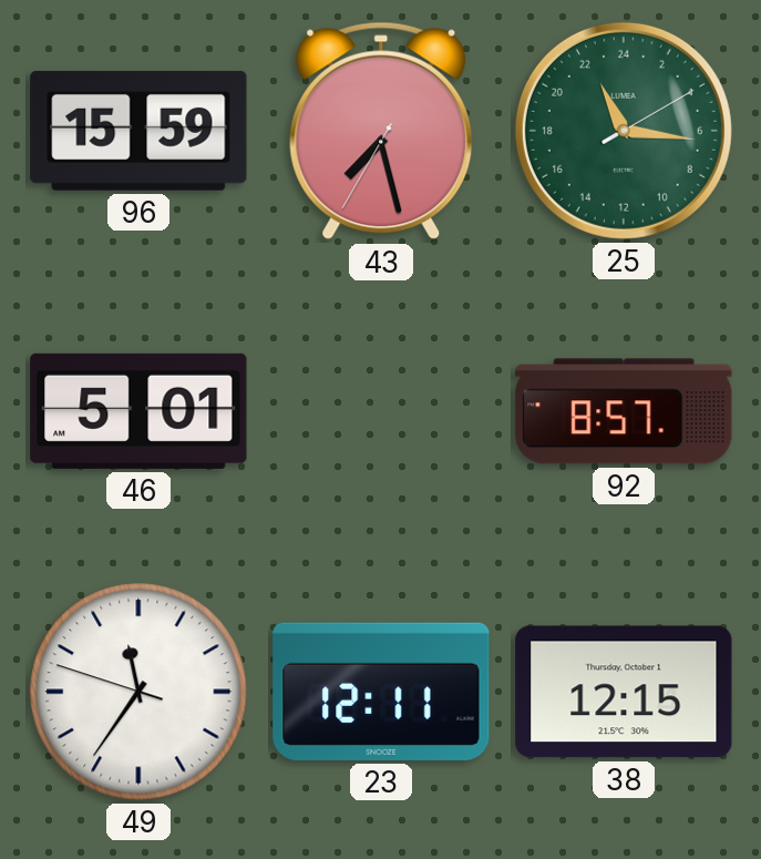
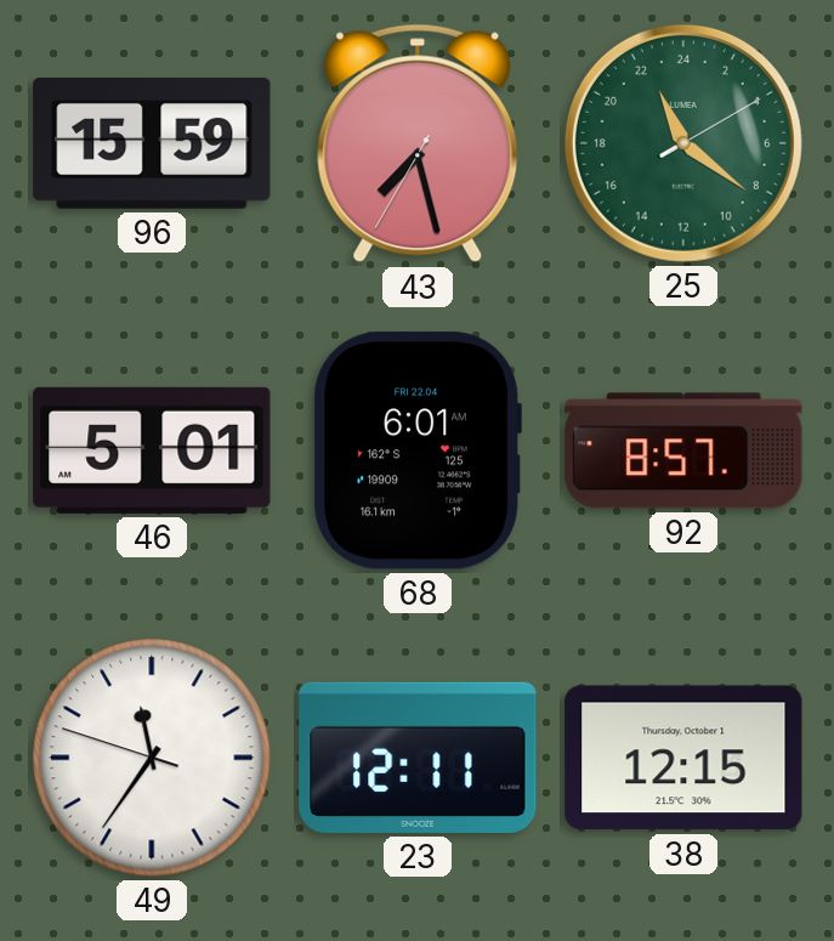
25: 22:16 -> 22:21 (683, 143)
68: none -> 6:01 (418, 450)
